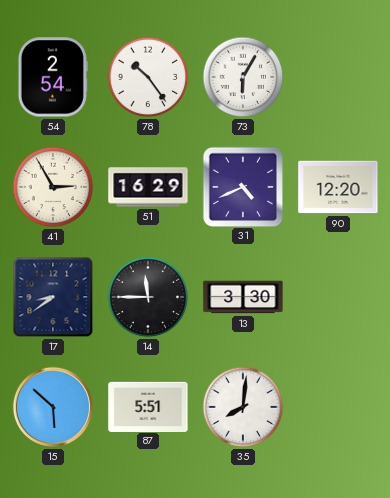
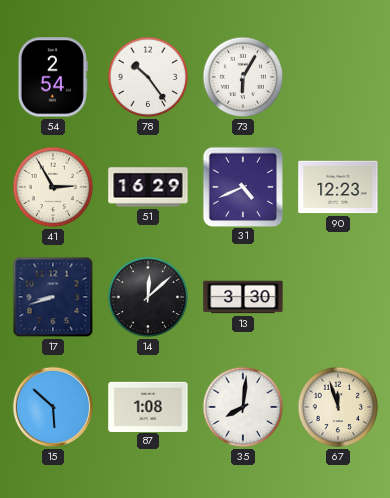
90: 12:20 -> 12:23 (338, 187)
17: 8:39 -> 8:42 (53, 297)
14: 11:45 -> 12:08 (148, 297)
87: 5:51 -> 1:08 (148, 406)
67: none -> 11:57 (338, 407)
